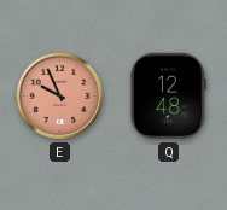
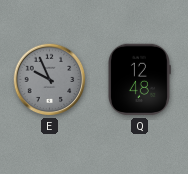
E dial: salmon -> grey (50, 80)
